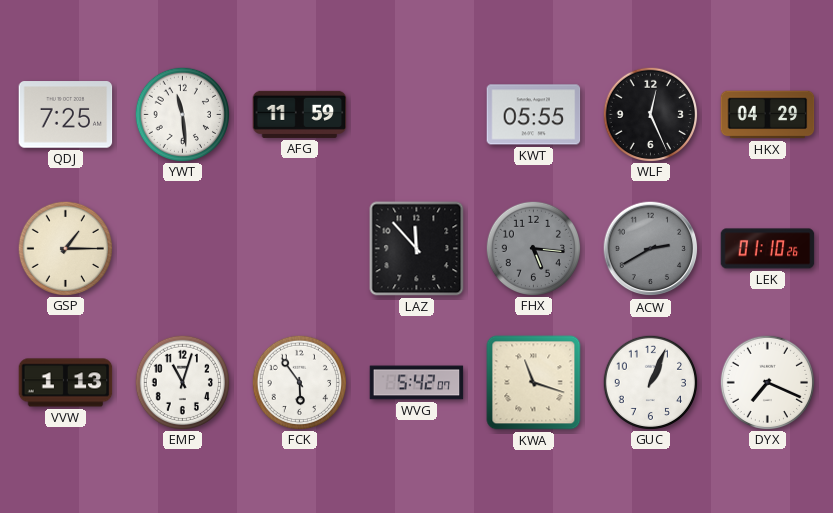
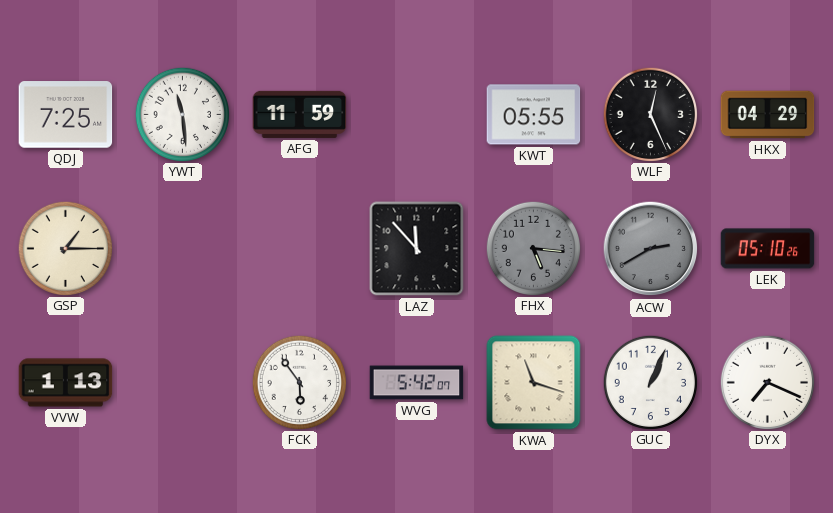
LEK: 01:10 -> 05:10 (768, 249)
EMP: 11:03 -> none (182, 382)
